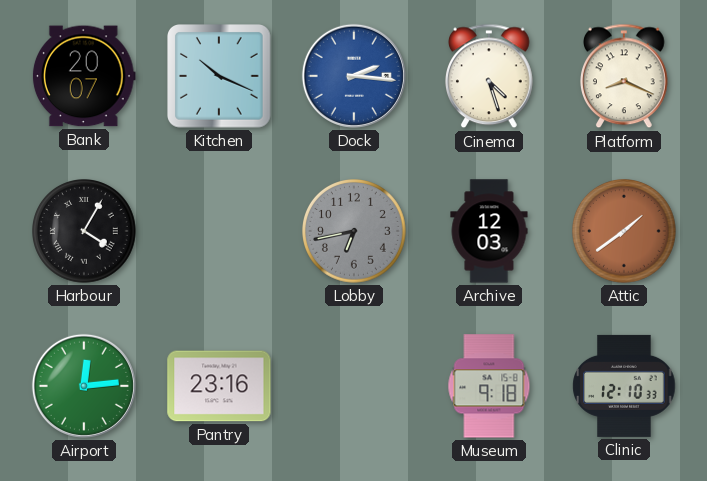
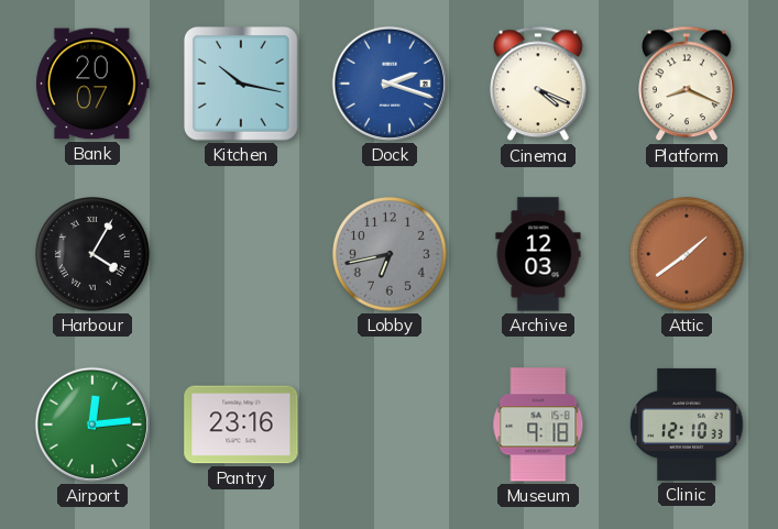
Kitchen: 10:19 -> 10:17 (242, 85)
Dock: 2:16 -> 2:18 (390, 84)
Cinema: 4:27 -> 4:19 (539, 84)
